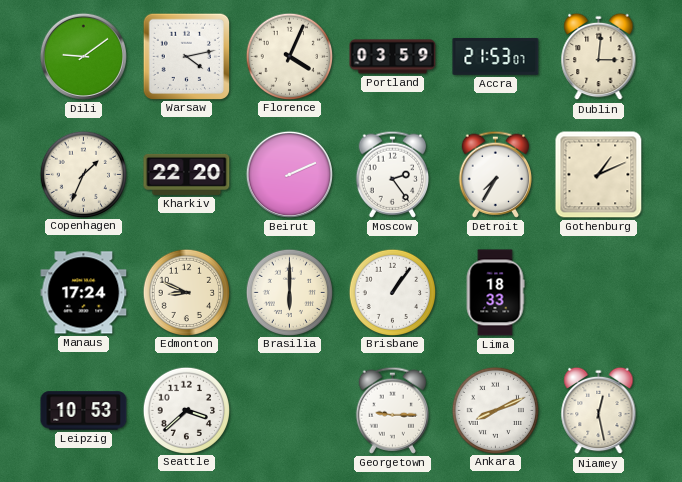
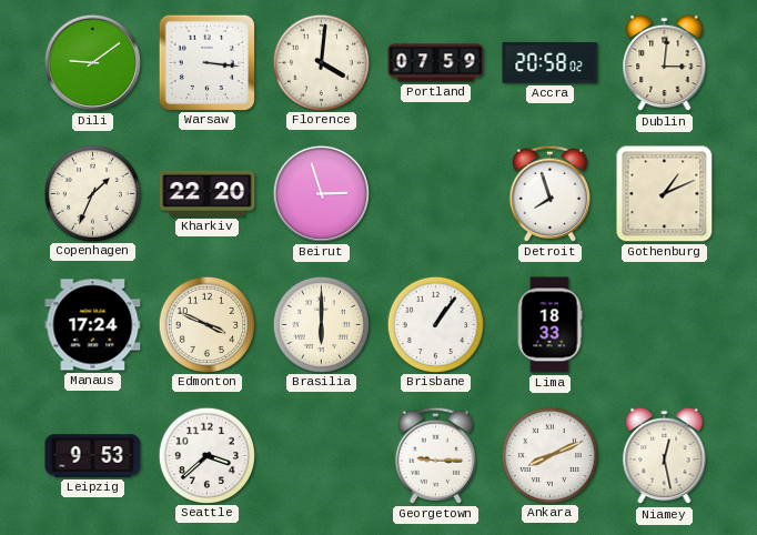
Warsaw: 4:13 -> 3:16 (206, 62)
Florence: 4:04 -> 4:01 (321, 62)
Portland: 03:59 -> 07:59 (436, 63)
Accra: 21:53 -> 20:58 (551, 62)
Beirut: 2:11 -> 2:57 (321, 193)
Moscow: 2:24 -> none (392, 174)
Detroit: 7:35 -> 7:57 (549, 193)
Edmonton: 8:49 -> 3:49 (206, 324)
Leipzig: 10:53 -> 9:53 (93, 456)
